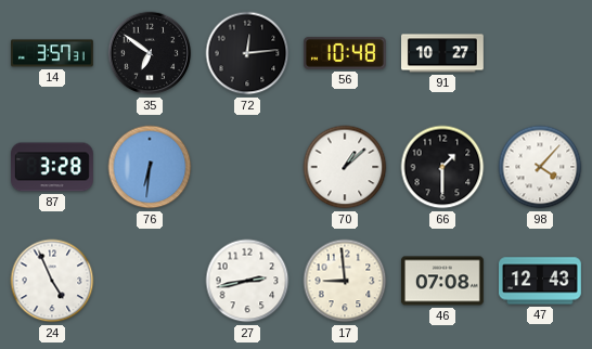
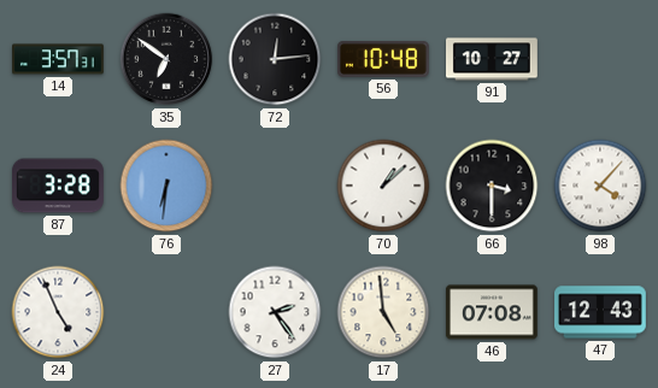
66: 1:30 -> 3:30 (492, 186)
27: 2:43 -> 2:24 (275, 312)
17: 8:59 -> 4:59 (383, 312)
